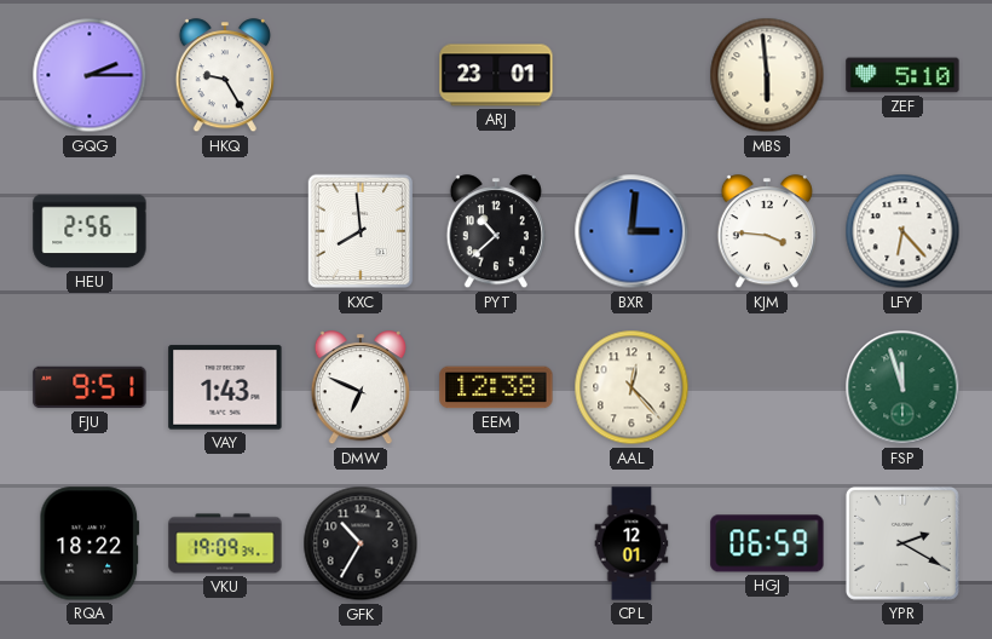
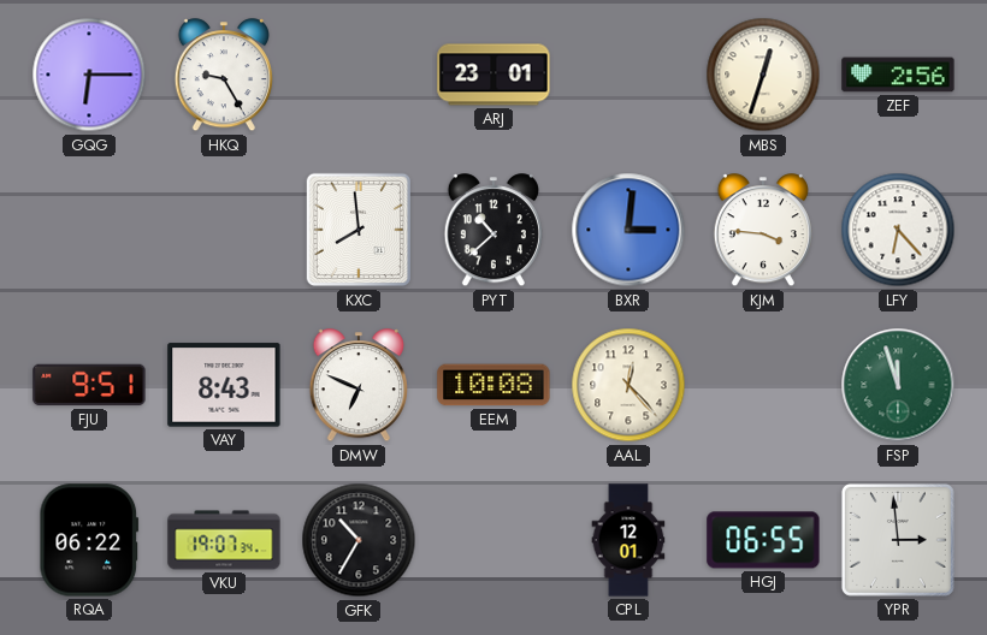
GQG: 2:15 -> 6:15 (89, 75)
MBS: 5:59 -> 12:33 (763, 75)
ZEF: 5:10 -> 2:56 (898, 75)
HEU: 2:56 -> none (90, 231)
VAY: 1:43 -> 8:43 (224, 385)
EEM: 12:38 -> 10:08 (493, 385)
RQA: 18:22 -> 06:22 (89, 540)
VKU: 19:09 -> 19:07 (224, 540)
HGJ: 06:59 -> 06:55 (763, 540)
YPR: 2:20 -> 2:59 (898, 540)
